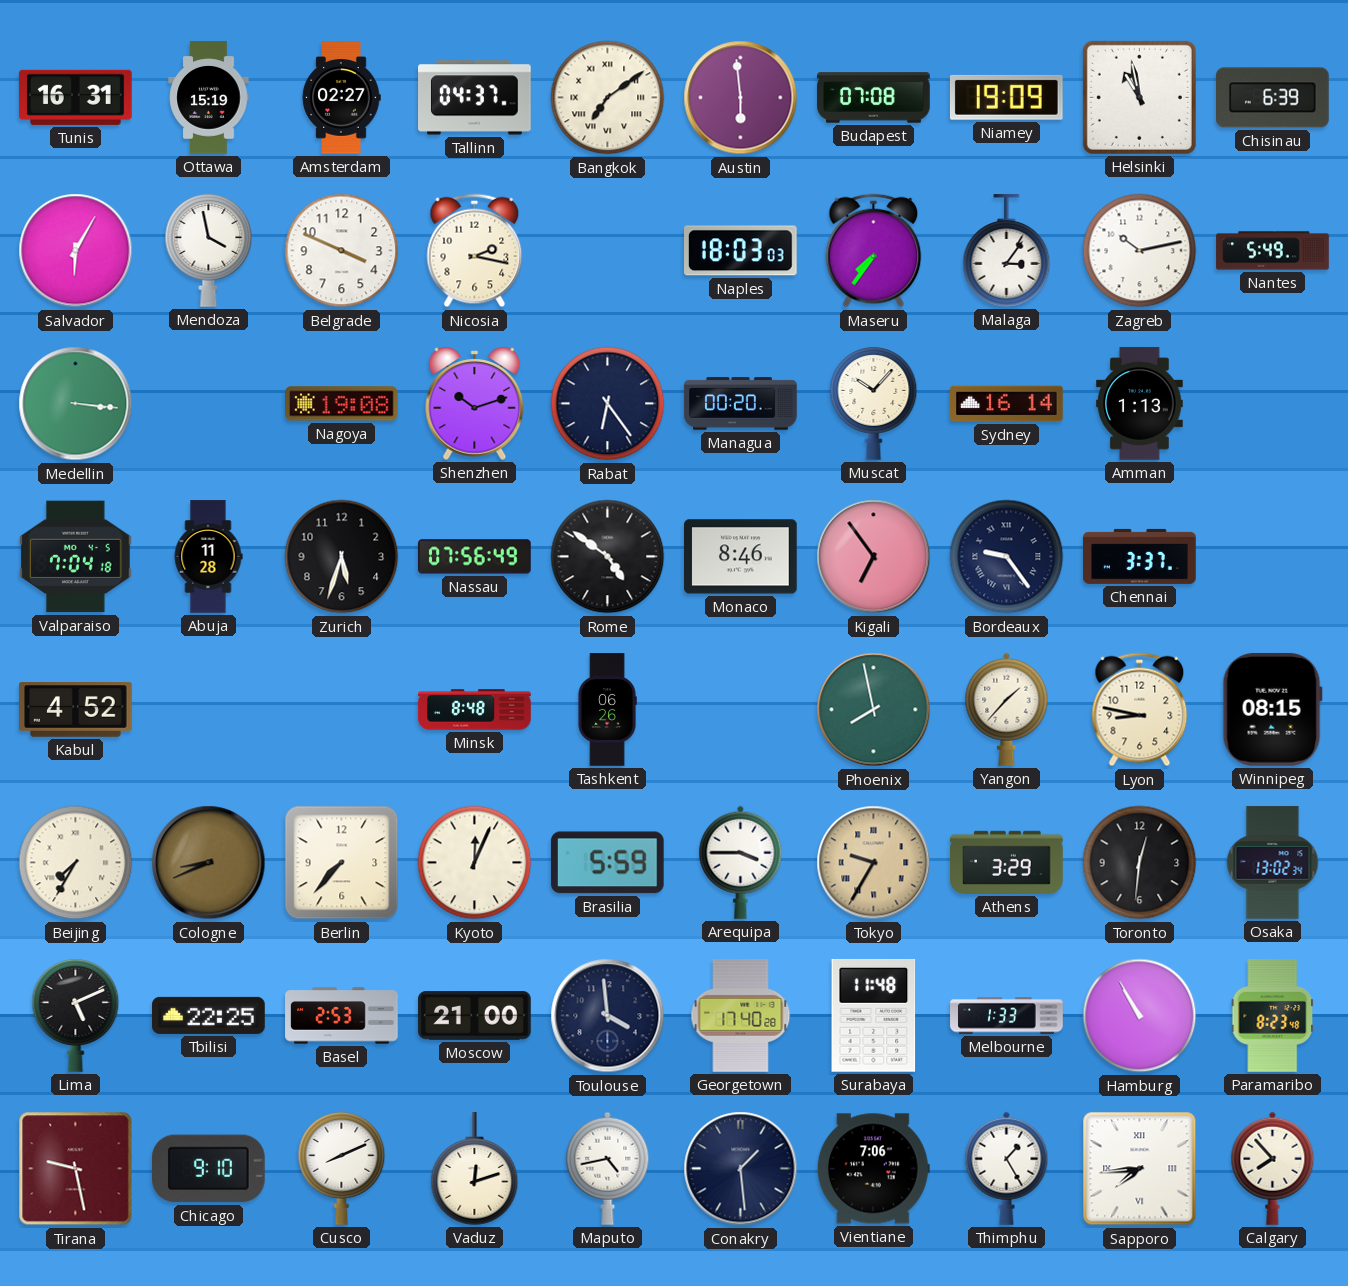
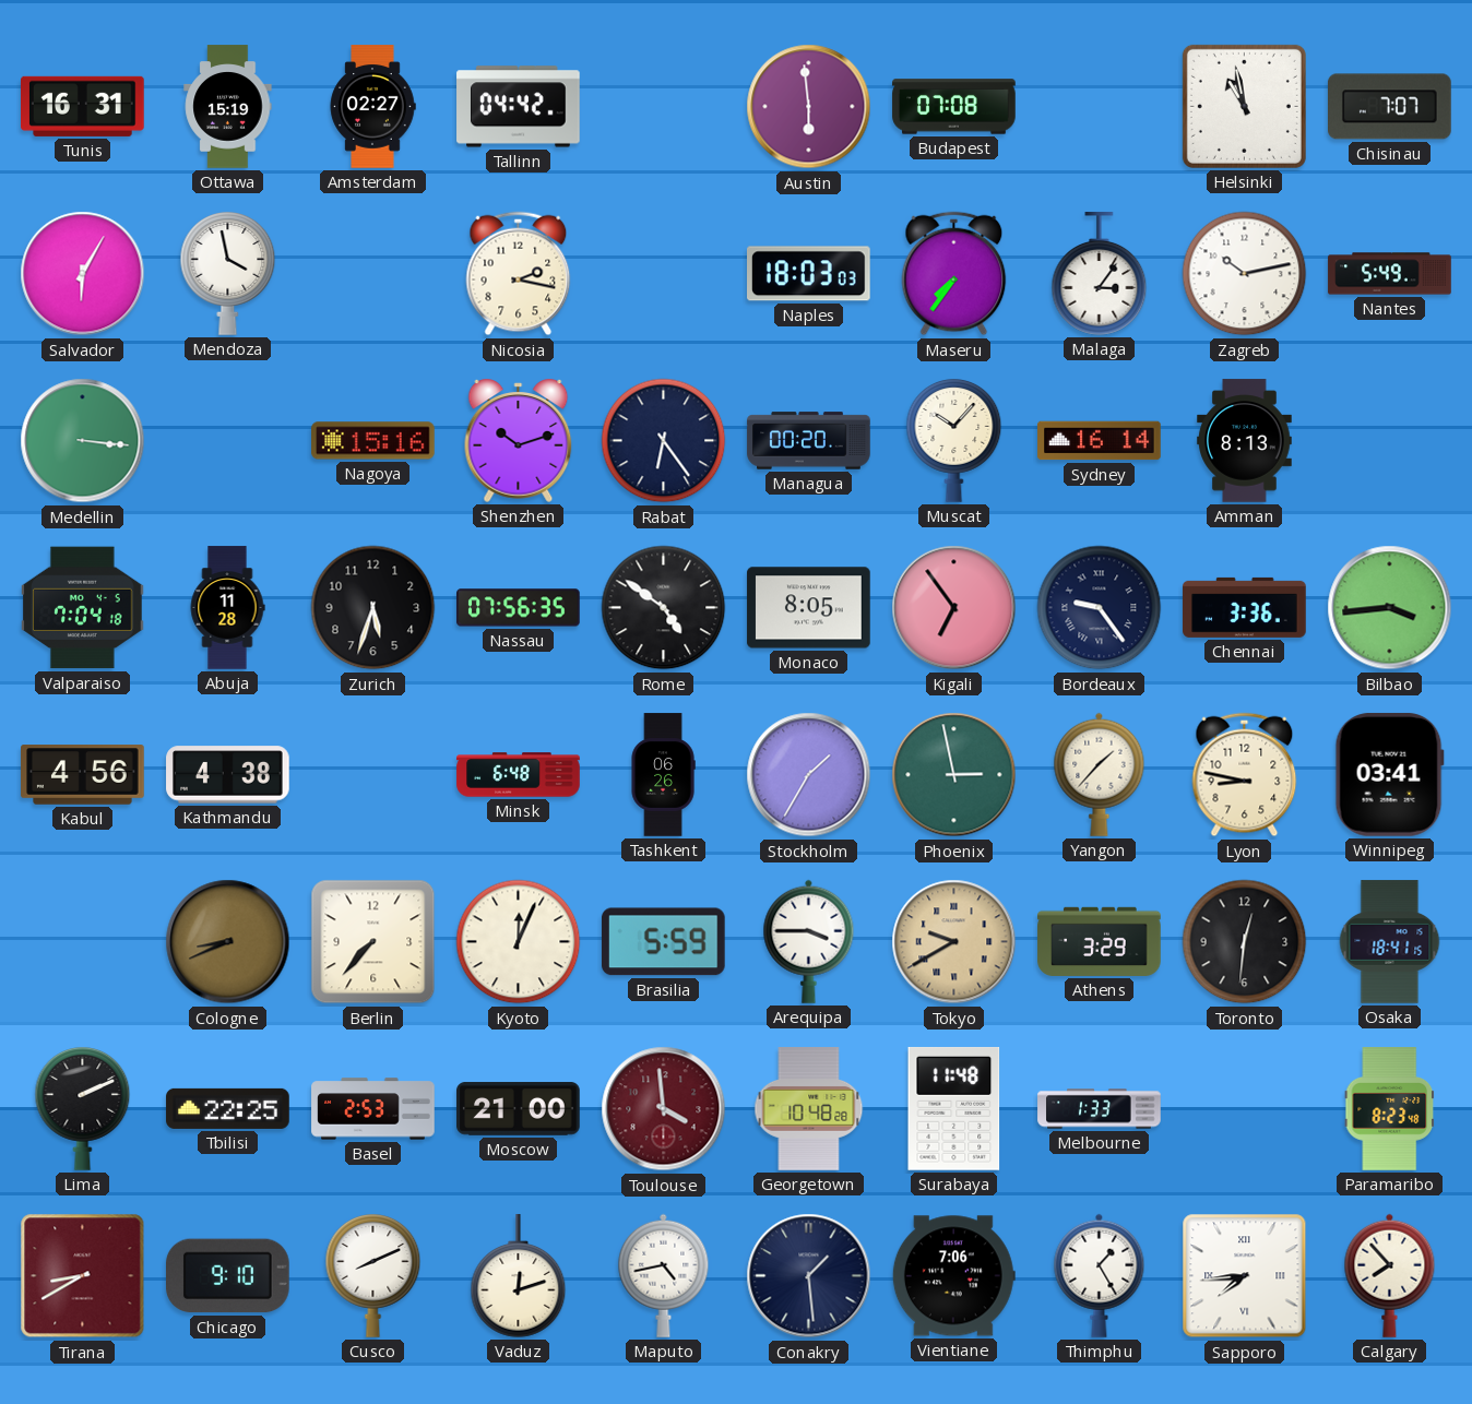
Tallinn: 04:37 -> 04:42 (519, 107)
Bangkok: 7:09 -> none (608, 98)
Niamey: 19:09 -> none (1006, 97)
Chisinau: 6:39 -> 7:07 (1390, 107)
Belgrade: 3:49 -> none (342, 251)
Nagoya: 19:08 -> 15:16 (373, 441)
Amman: 1:13 -> 8:13 (1245, 441)
Nassau: 07:56:49 -> 07:56:35 (519, 608)
Monaco: 8:46 -> 8:05 (809, 608)
Chennai: 3:37 -> 3:36 (1245, 607)
Bilbao: none -> 3:44 (1390, 608)
Kabul: 4:52 -> 4:56 (83, 775)
Kathmandu: none -> 4:38 (228, 775)
Minsk: 8:48 -> 6:48 (519, 775)
Stockholm: none -> 1:35 (809, 775)
Phoenix: 7:58 -> 2:58 (954, 775)
Winnipeg: 08:15 -> 03:41 (1389, 774)
Beijing: 7:35 -> none (76, 863)
Tokyo: 9:35 -> 9:40 (954, 942)
Osaka: 13:02 -> 18:41 (1390, 942)
Lima: 5:11 -> 2:11 (83, 1109)
Toulouse dial: navy -> burgundy (664, 1109)
Georgetown: 17:40 -> 10:48 (809, 1109)
Hamburg: 10:55 -> none (1140, 1016)
Tirana: 9:28 -> 8:40 (83, 1276)
